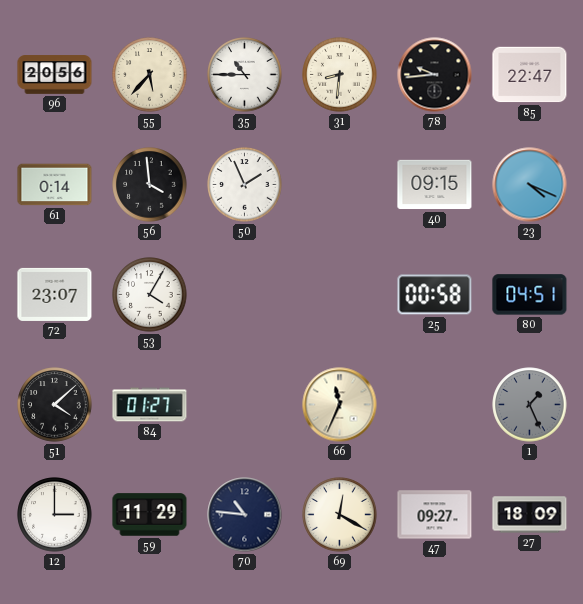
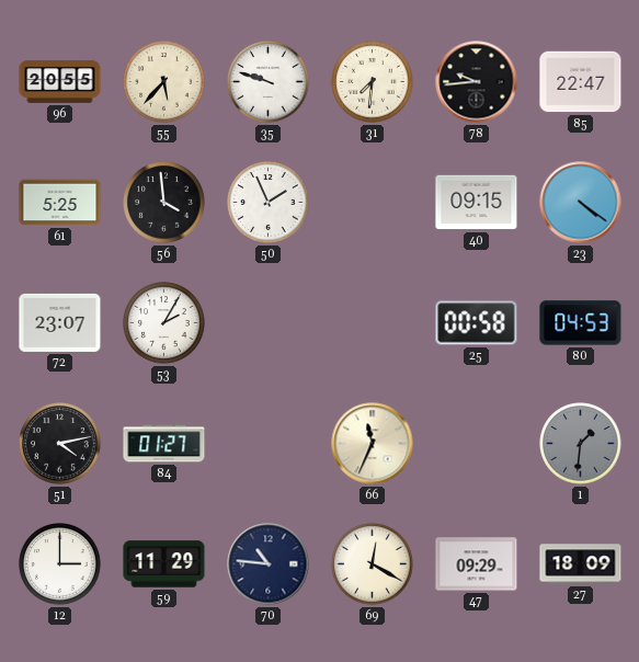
96: 20:56 -> 20:55 (60, 82)
35: 10:45 -> 9:48 (269, 82)
31: 8:31 -> 7:31 (373, 82)
61: 0:14 -> 5:25 (60, 203)
23: 4:19 -> 4:21 (581, 203)
53: 4:05 -> 2:05 (164, 323)
80: 04:51 -> 04:53 (581, 323)
51: 4:08 -> 4:13 (60, 444)
1: 1:26 -> 1:31 (581, 444)
47: 09:27 -> 09:29 (477, 564)
